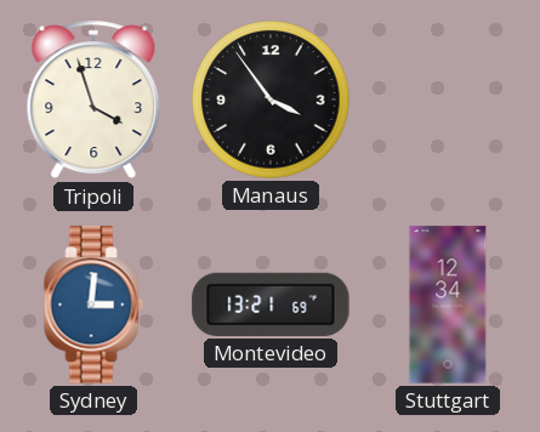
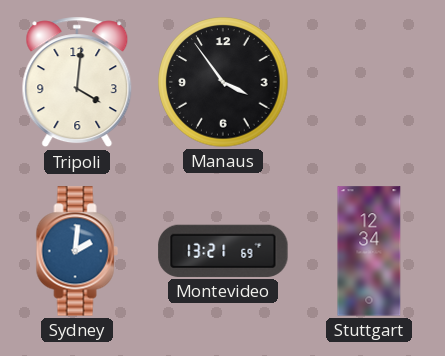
Tripoli: 3:57 -> 4:01 (77, 82)
Sydney: 3:01 -> 2:01 (77, 251)
